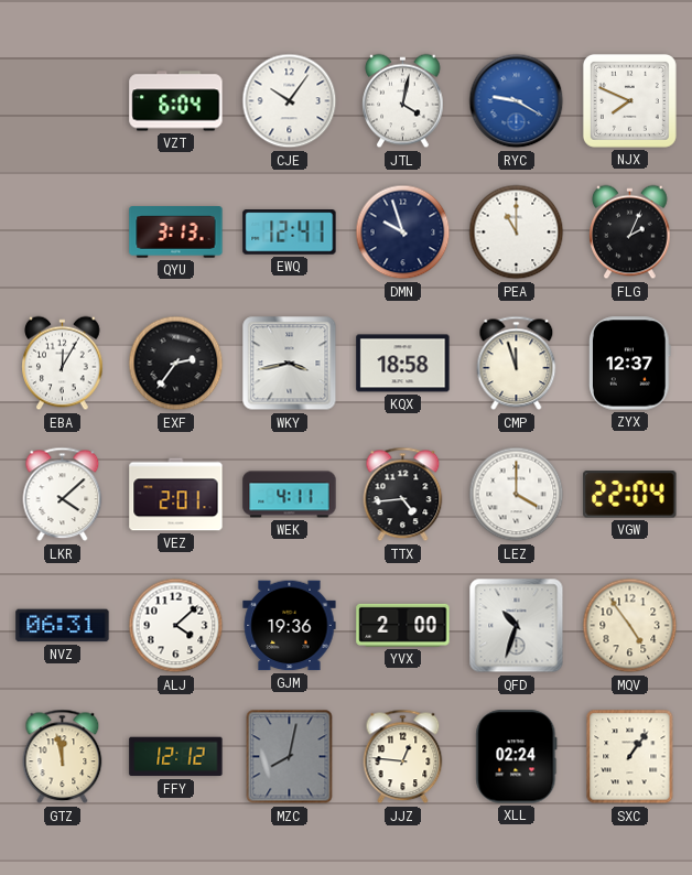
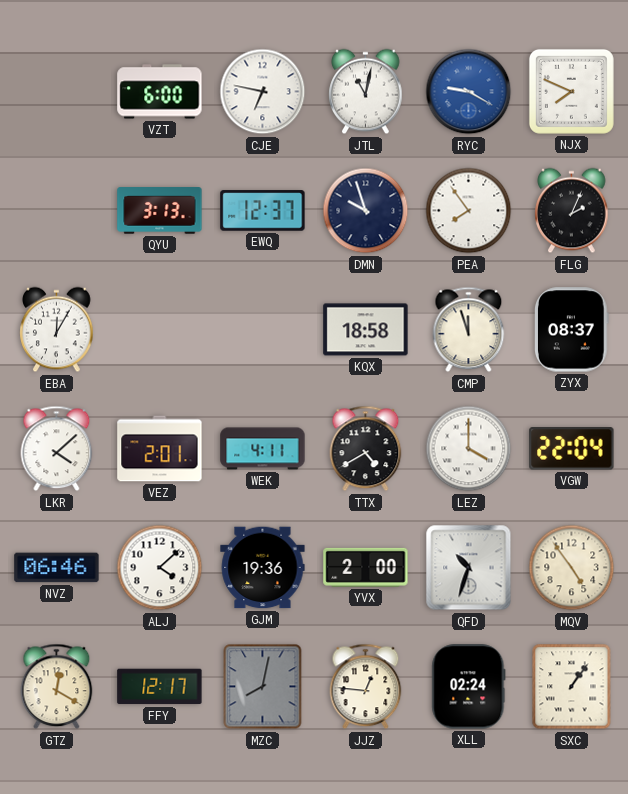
VZT: 6:04 -> 6:00 (160, 92)
CJE: 10:06 -> 6:47 (263, 92)
JTL: 4:02 -> 11:02 (366, 92)
EWQ: 12:41 -> 12:37 (263, 211)
PEA: 11:00 -> 7:54 (469, 211)
EXF: 2:36 -> none (176, 364)
WKY: 3:43 -> none (290, 364)
ZYX: 12:37 -> 08:37 (572, 330)
TTX: 4:44 -> 4:40 (366, 449)
NVZ: 06:31 -> 06:46 (57, 568)
GTZ: 11:58 -> 12:20 (57, 687)
FFY: 12:12 -> 12:17 (160, 687)
